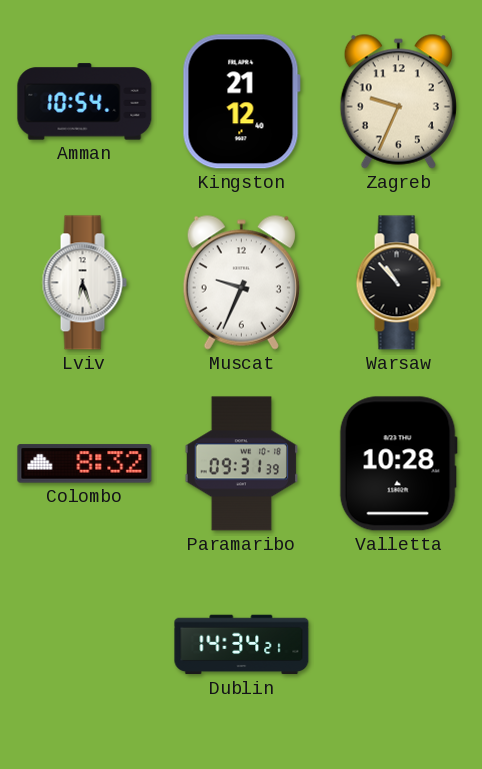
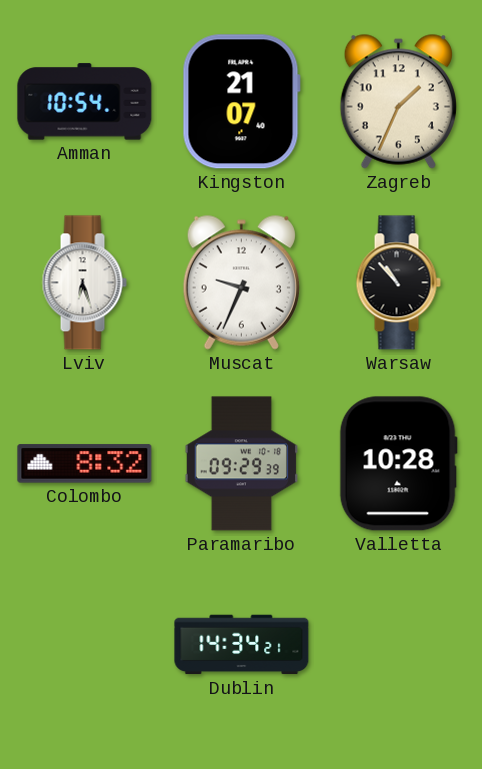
Kingston: 21:12 -> 21:07 (241, 102)
Zagreb: 9:34 -> 1:34 (398, 101)
Paramaribo: 09:31 -> 09:29 (241, 464)
